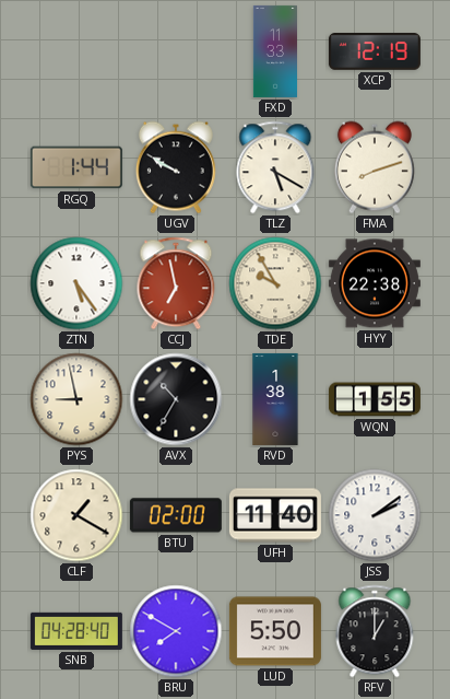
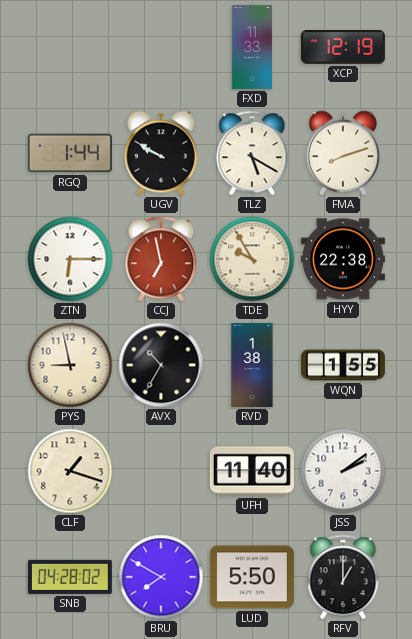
ZTN: 5:24 -> 6:15 (70, 259)
CLF: 1:20 -> 1:18 (70, 471)
BTU: 02:00 -> none (176, 515)
SNB: 04:28:40 -> 04:28:02 (70, 577)
